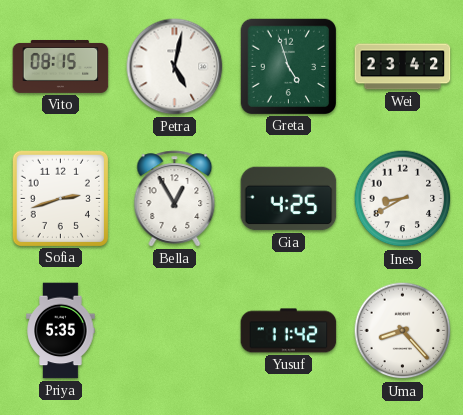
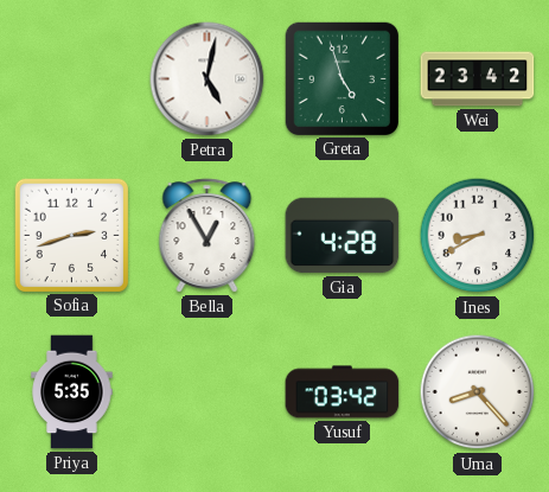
Vito: 08:15 -> none (61, 66)
Gia: 4:25 -> 4:28 (343, 236)
Yusuf: 11:42 -> 03:42 (343, 392)
